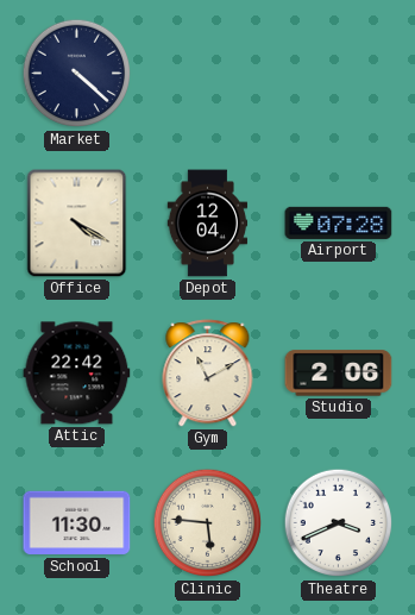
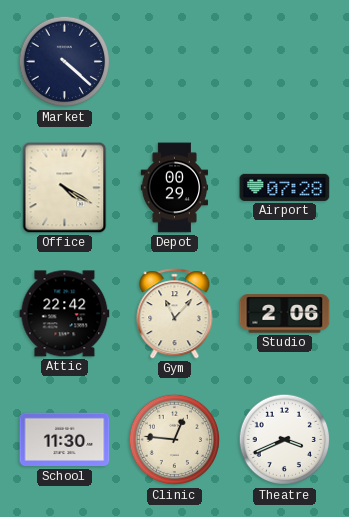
Depot: 12:04 -> 00:29 (175, 188)
Gym: 11:10 -> 11:07 (175, 314)
Clinic: 5:46 -> 12:46 (175, 440)
